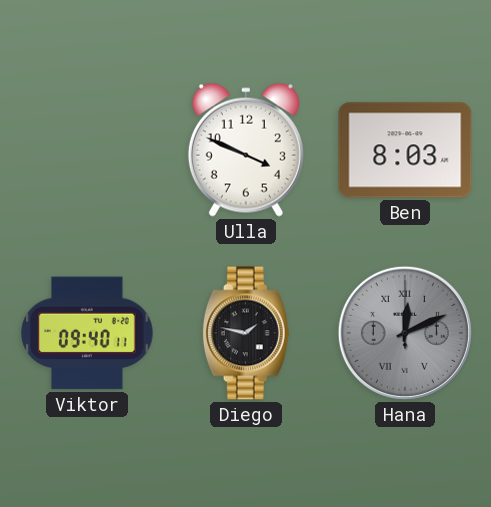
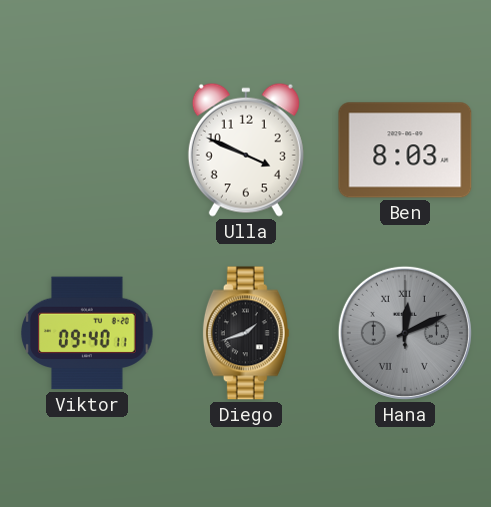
Diego: 1:47 -> 1:42 (246, 333)
